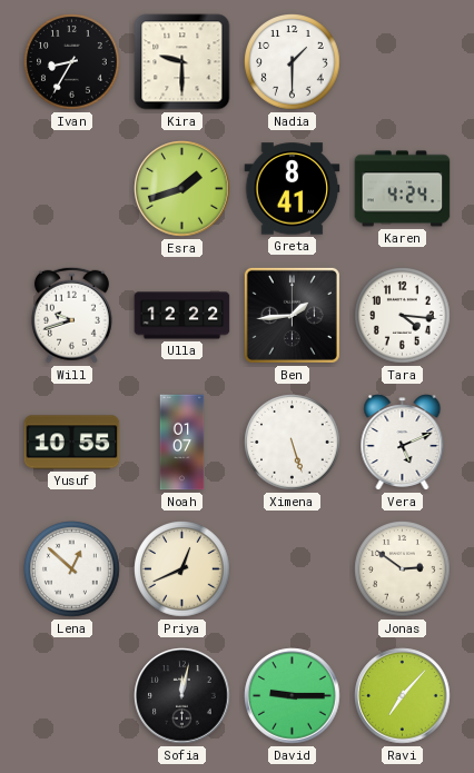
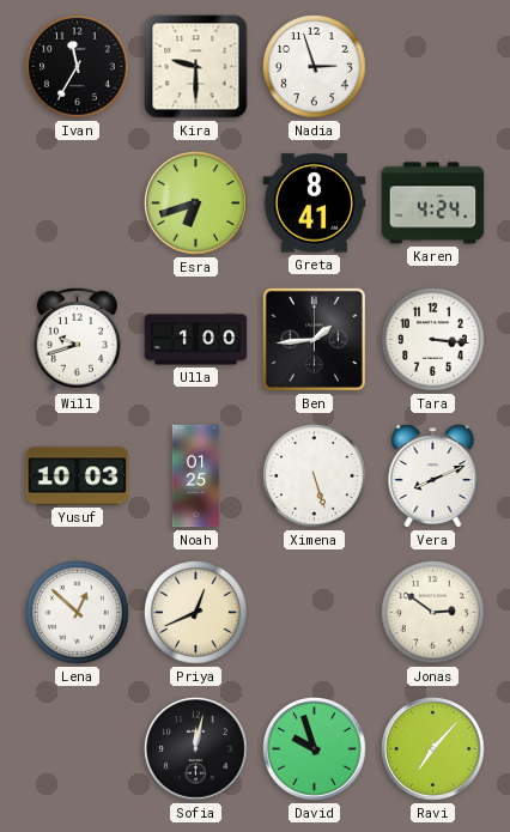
Ivan: 8:35 -> 11:35 (78, 67)
Nadia: 1:30 -> 2:57 (315, 67)
Esra: 1:42 -> 6:42 (196, 204)
Ulla: 12:22 -> 1:00 (196, 340)
Tara: 4:16 -> 3:16 (433, 340)
Yusuf: 10:55 -> 10:03 (78, 476)
Noah: 01:07 -> 01:25 (196, 476)
Vera: 5:11 -> 8:11 (433, 476)
David: 9:15 -> 9:57 (315, 749)
